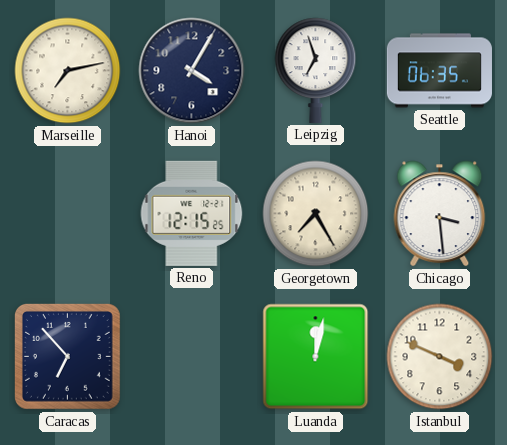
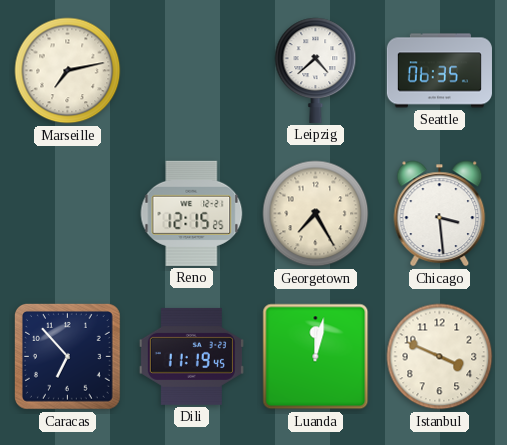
Hanoi: 4:05 -> none (192, 71)
Leipzig: 6:57 -> 4:38 (316, 70)
Dili: none -> 11:19 (191, 356)
